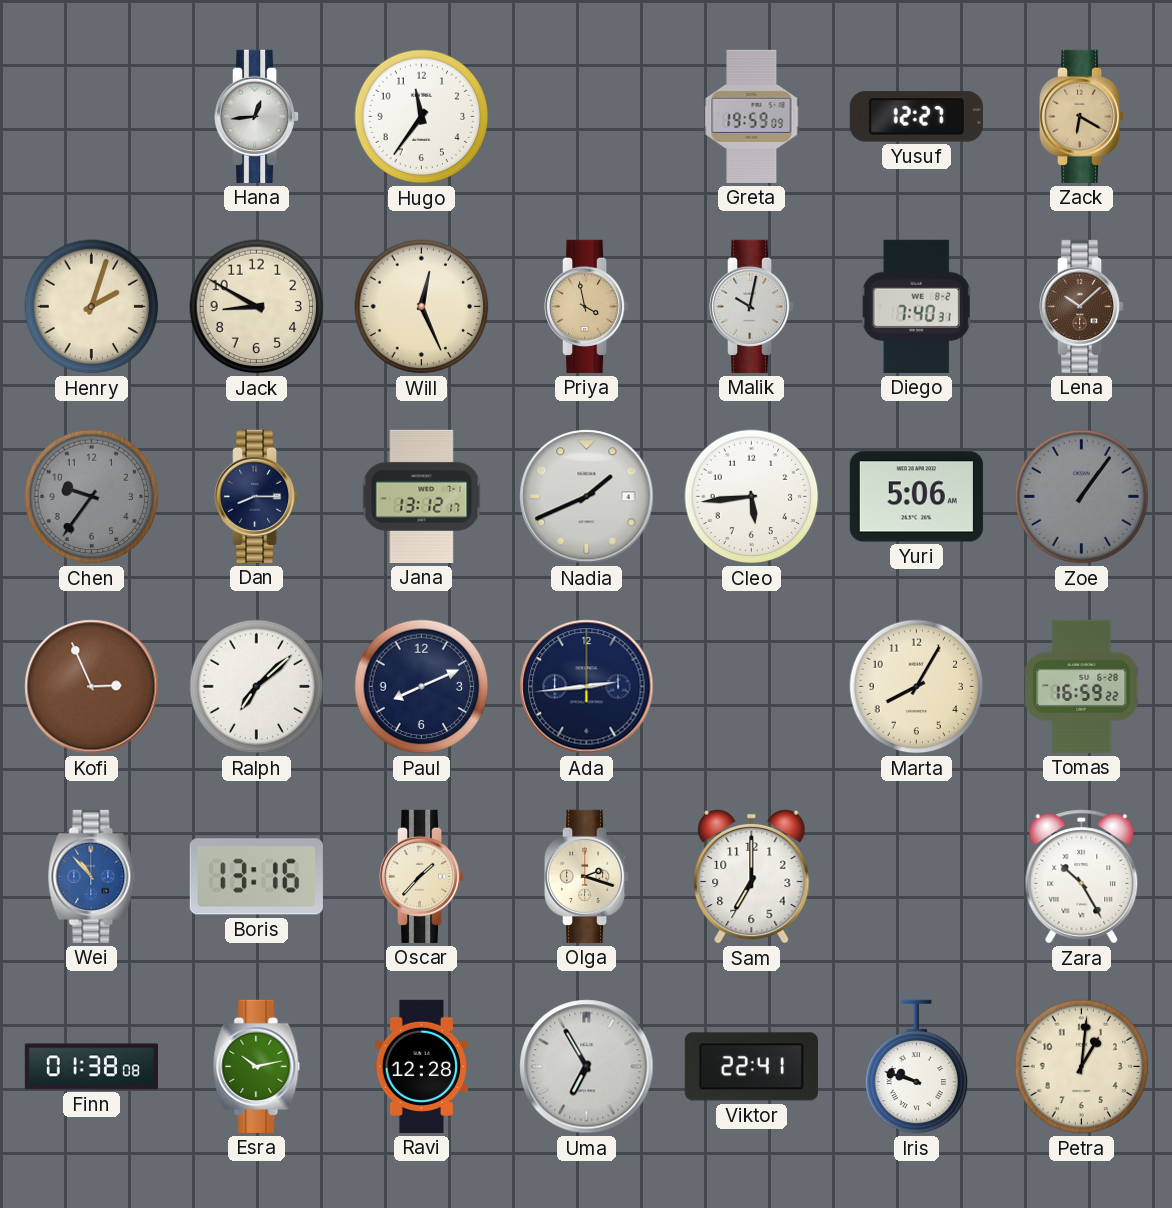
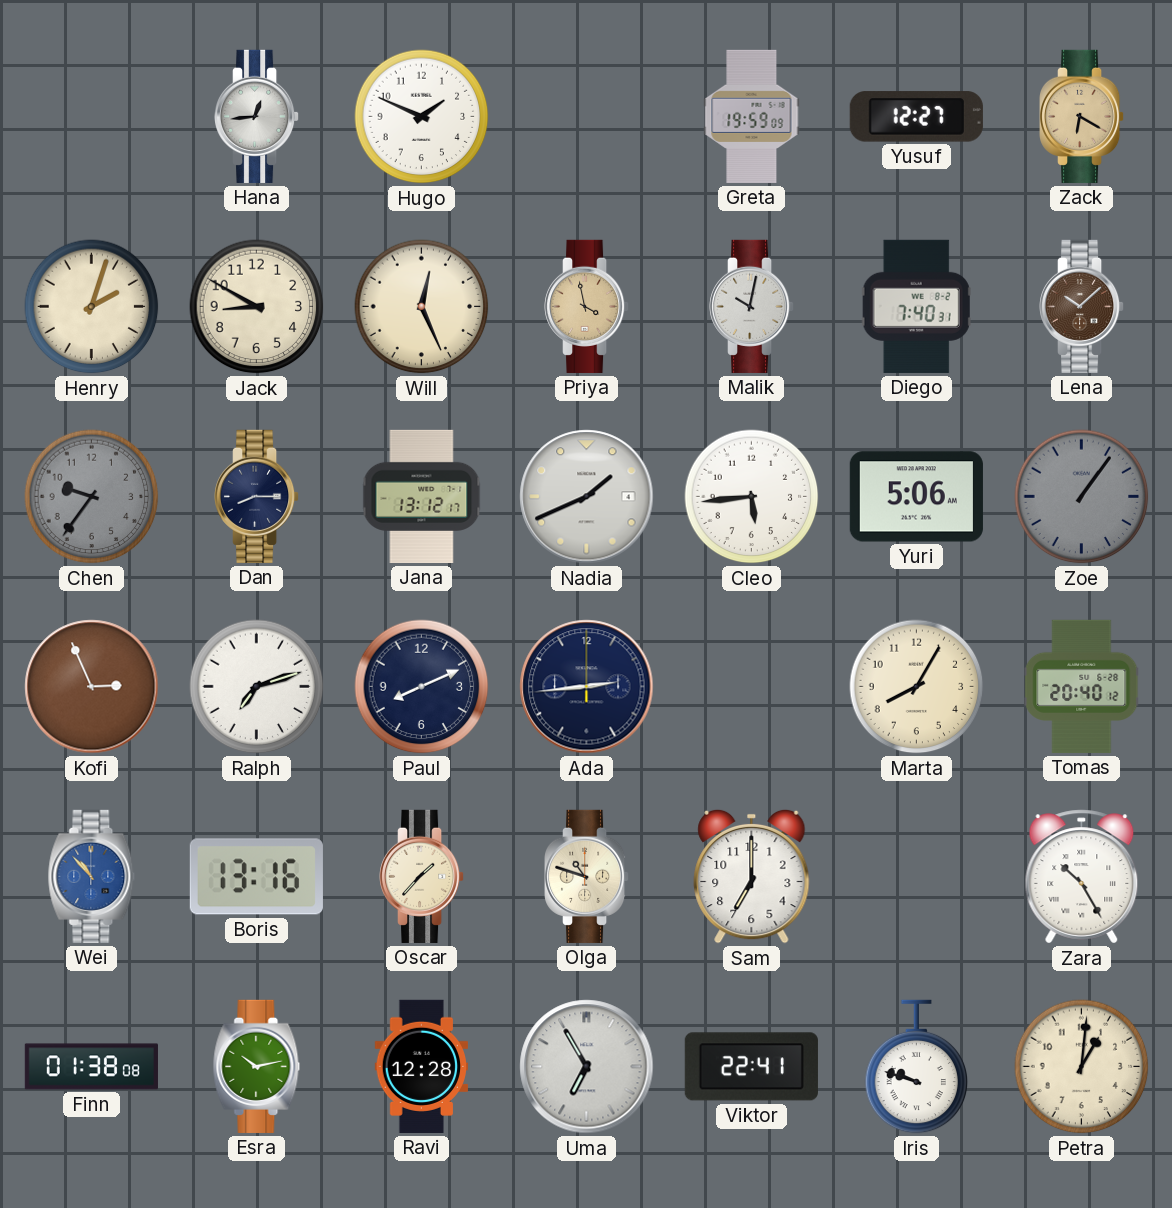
Hugo: 11:36 -> 1:49 (422, 117)
Ralph: 7:08 -> 7:12 (257, 687)
Tomas: 16:59 -> 20:40 (1082, 686)
Olga: 2:18 -> 10:48 (588, 876)
